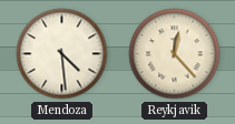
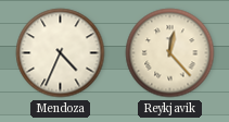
Mendoza: 4:29 -> 4:34 (61, 53)
